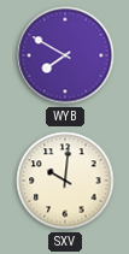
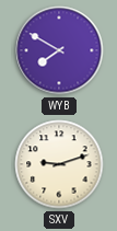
SXV: 10:01 -> 9:12 (59, 164)
